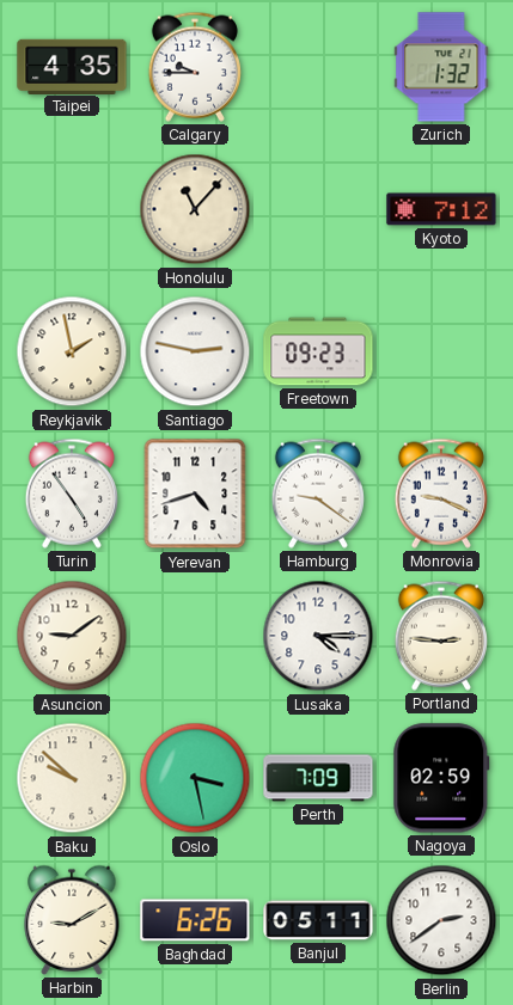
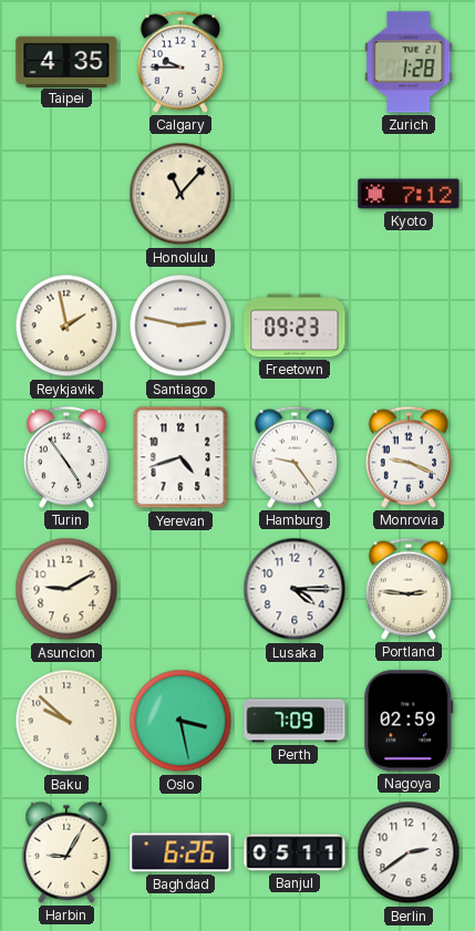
Zurich: 1:32 -> 1:28 (409, 62)
Hamburg: 9:21 -> 9:24 (295, 457)
Asuncion: 9:09 -> 9:10 (66, 589)
Harbin: 9:10 -> 9:05 (66, 852)
